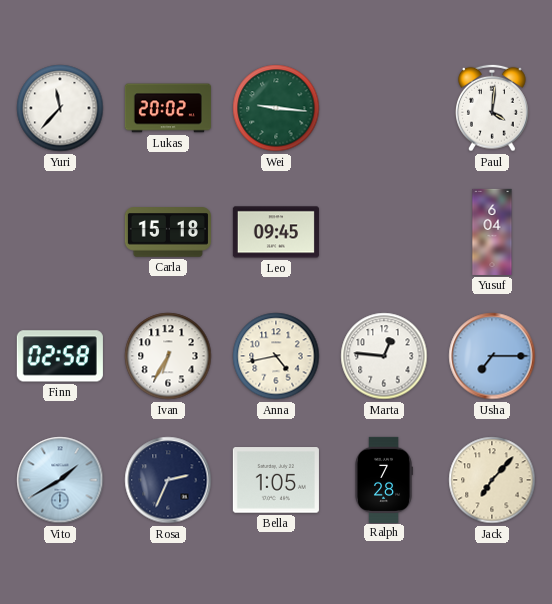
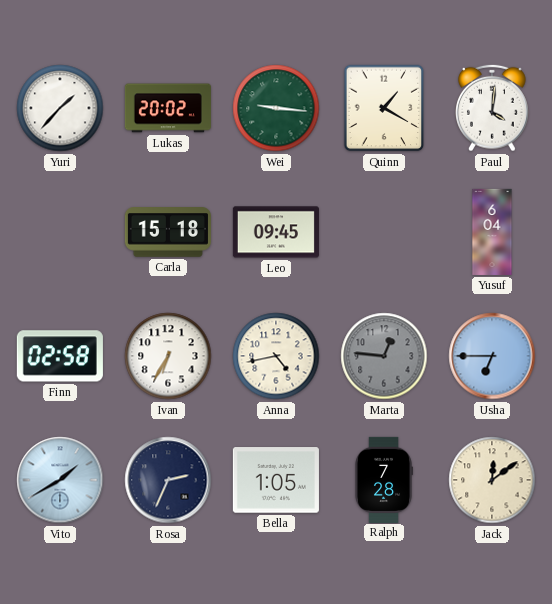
Yuri: 11:37 -> 1:37 (60, 108)
Quinn: none -> 1:20 (384, 108)
Marta dial: white -> grey (384, 356)
Usha: 7:15 -> 6:45 (492, 356)
Jack: 7:07 -> 12:09 (492, 480)
